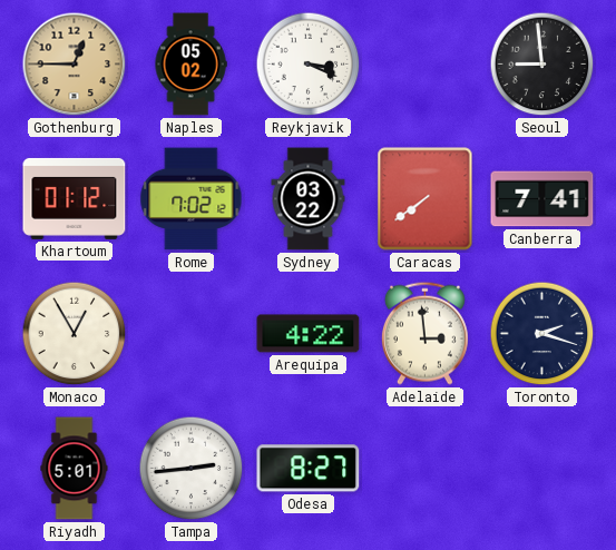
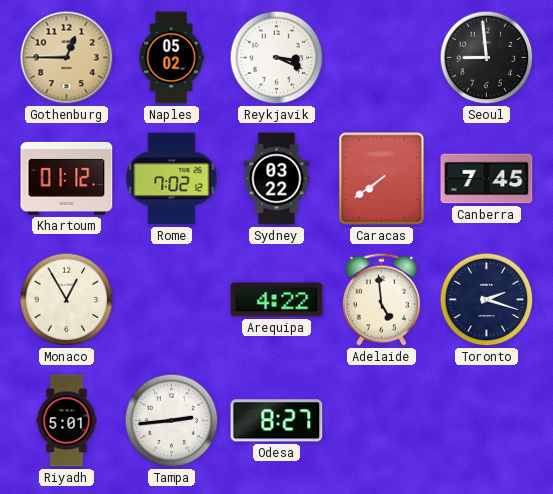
Canberra: 7:41 -> 7:45 (487, 179)
Adelaide: 2:59 -> 4:59 (381, 299)
